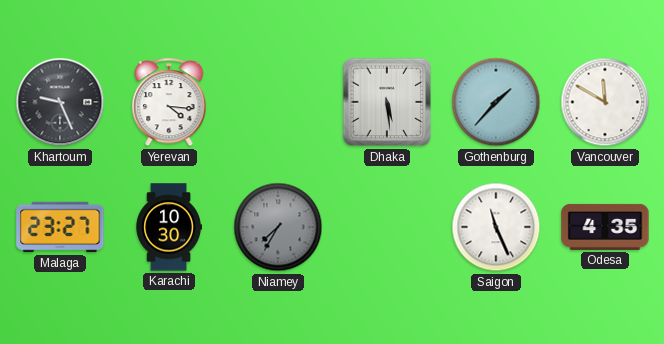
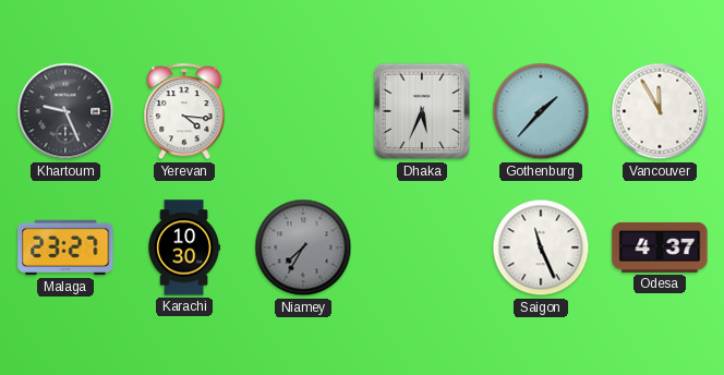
Dhaka: 5:29 -> 5:34 (422, 111)
Vancouver: 11:50 -> 11:55 (660, 111)
Odesa: 4:35 -> 4:37 (660, 247)
